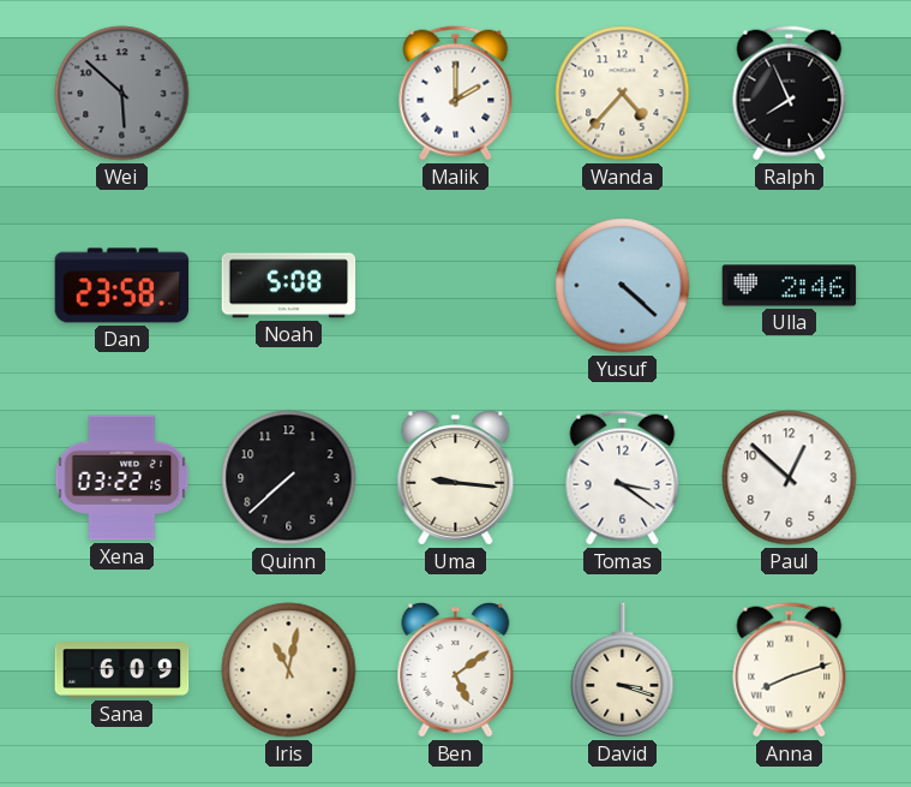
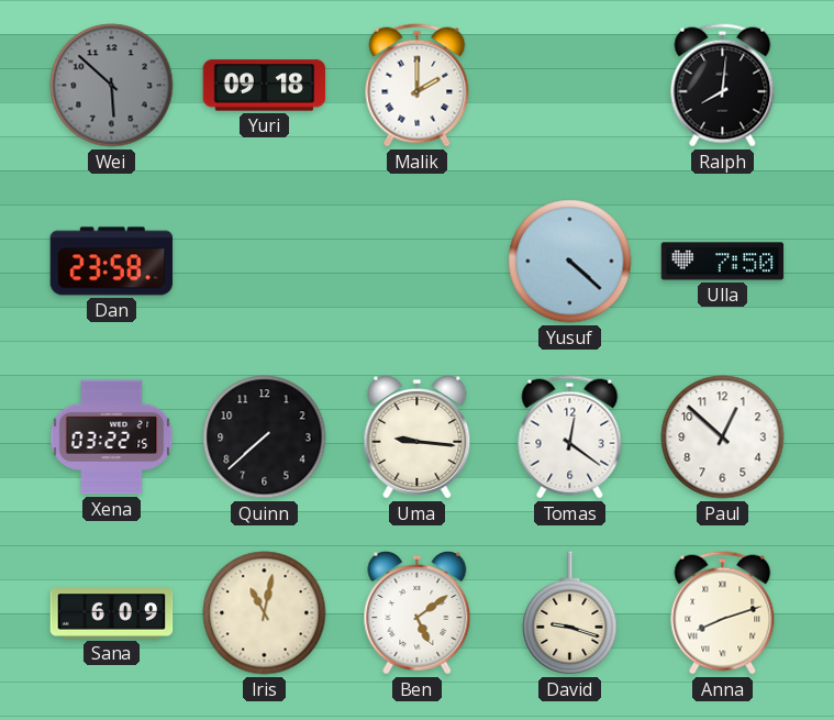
Yuri: none -> 09:18 (265, 86)
Wanda: 4:37 -> none (623, 94)
Ralph: 7:56 -> 8:01 (723, 86)
Noah: 5:08 -> none (289, 286)
Ulla: 2:46 -> 7:50 (723, 262)
Tomas: 3:21 -> 12:21 (570, 437)
David: 3:18 -> 9:18 (570, 613)
